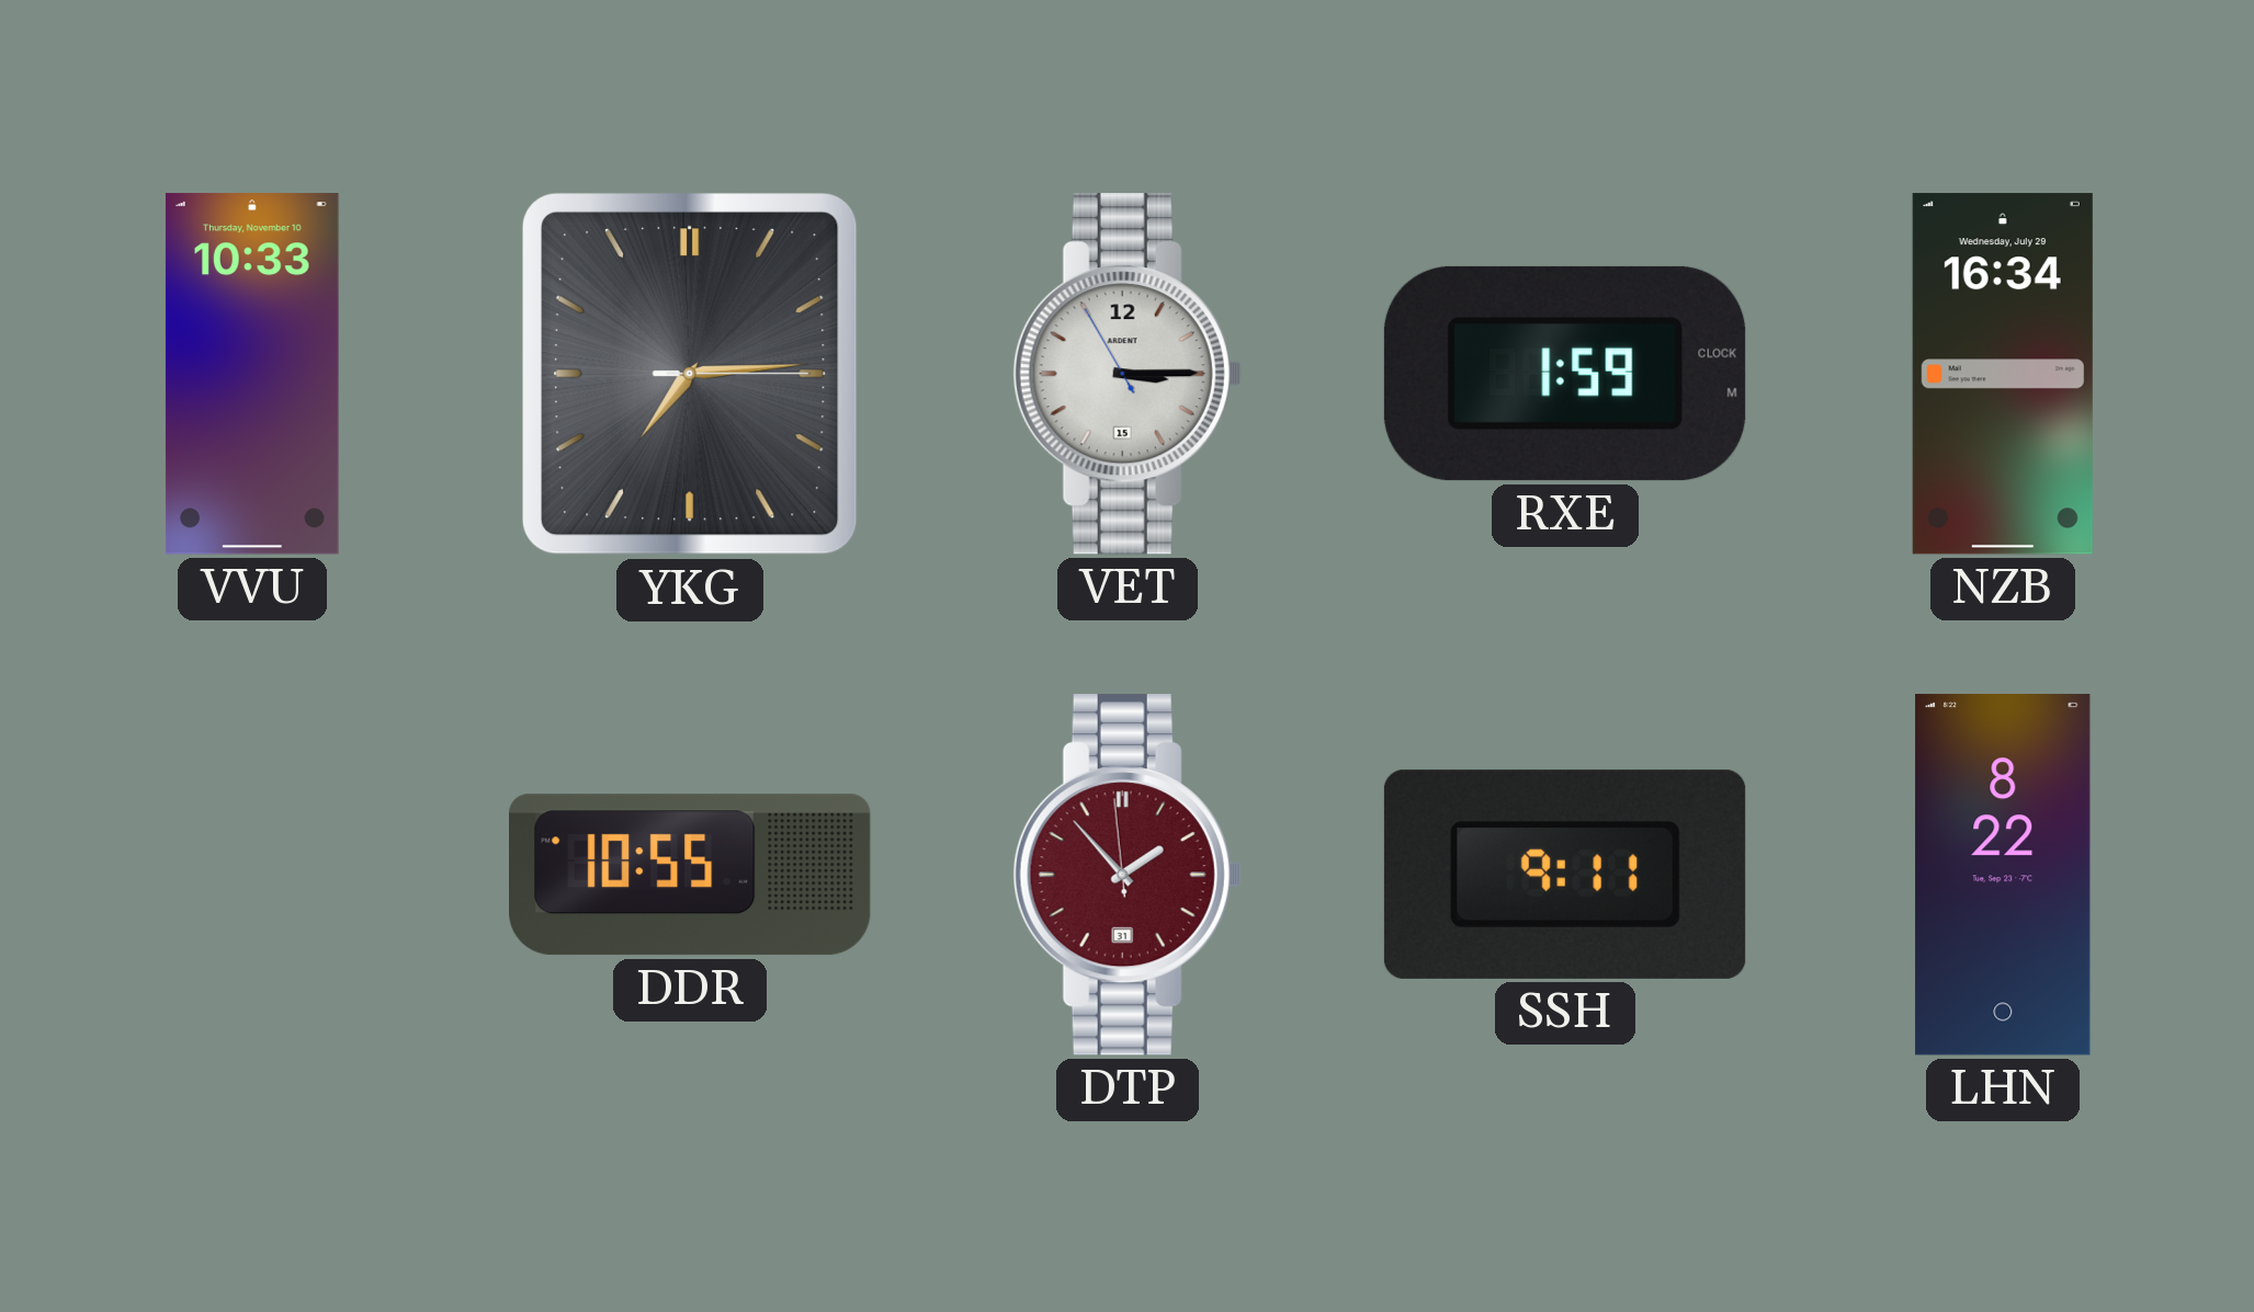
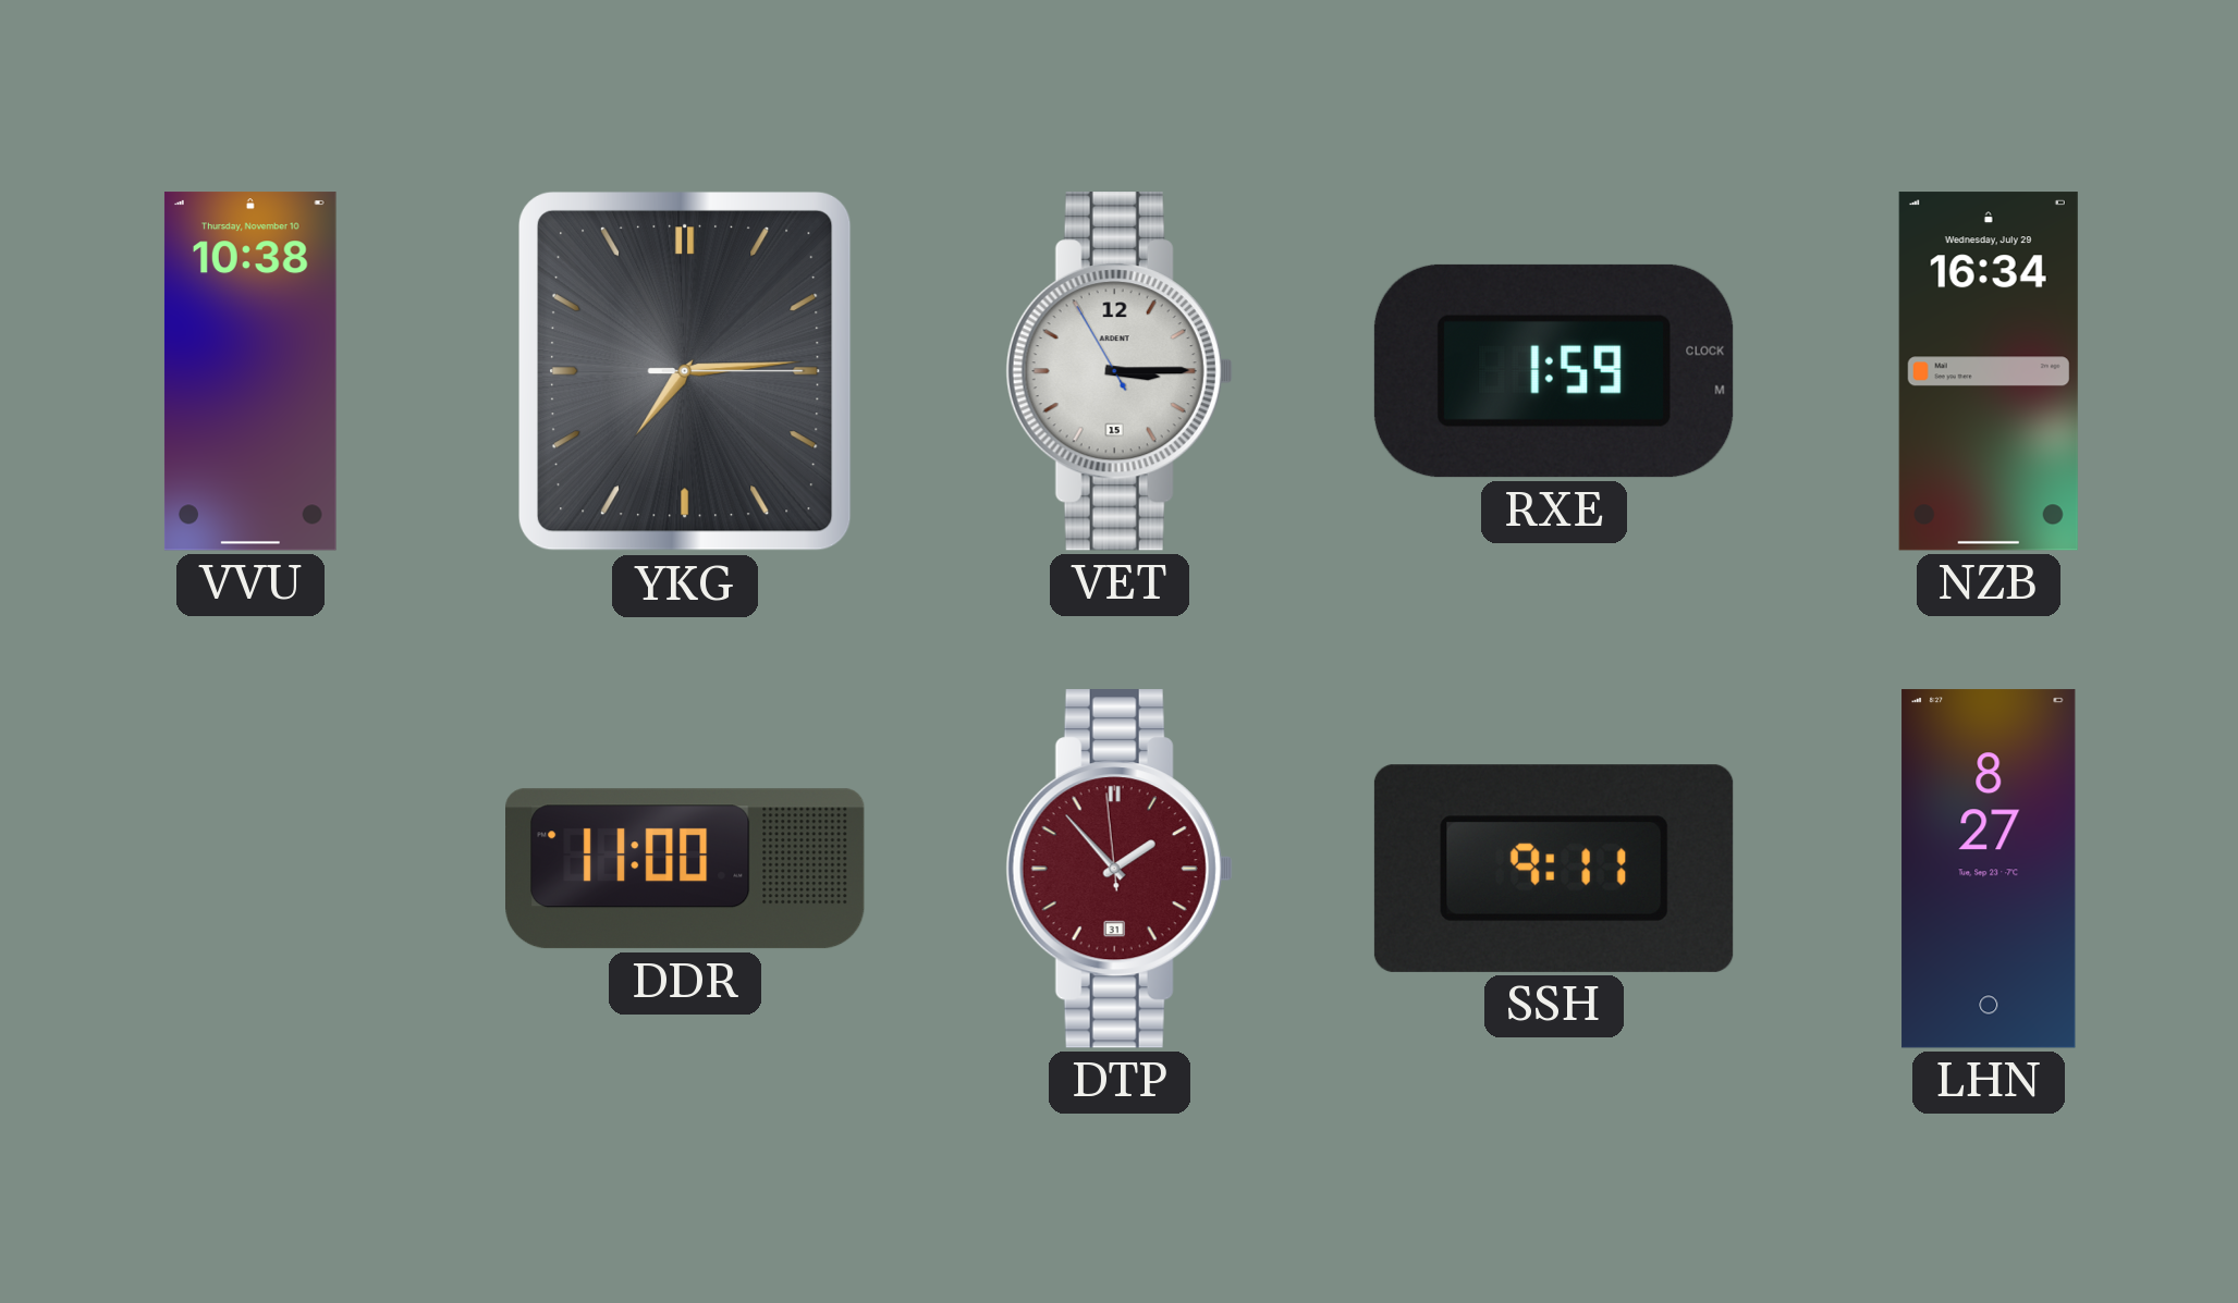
VVU: 10:33 -> 10:38 (250, 371)
DDR: 10:55 -> 11:00 (686, 869)
LHN: 8:22 -> 8:27 (1989, 869)
